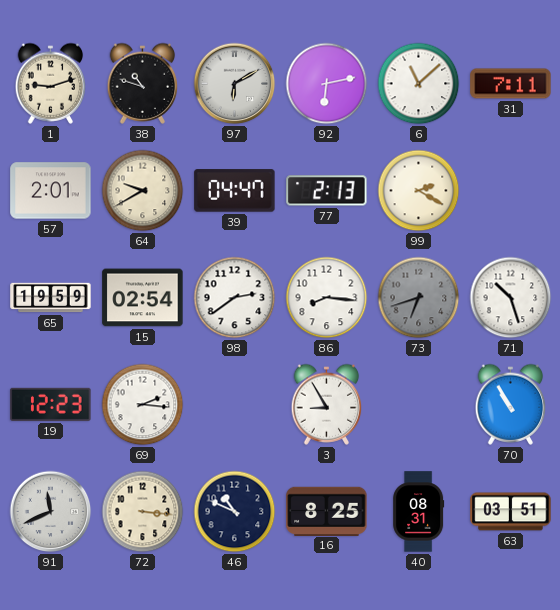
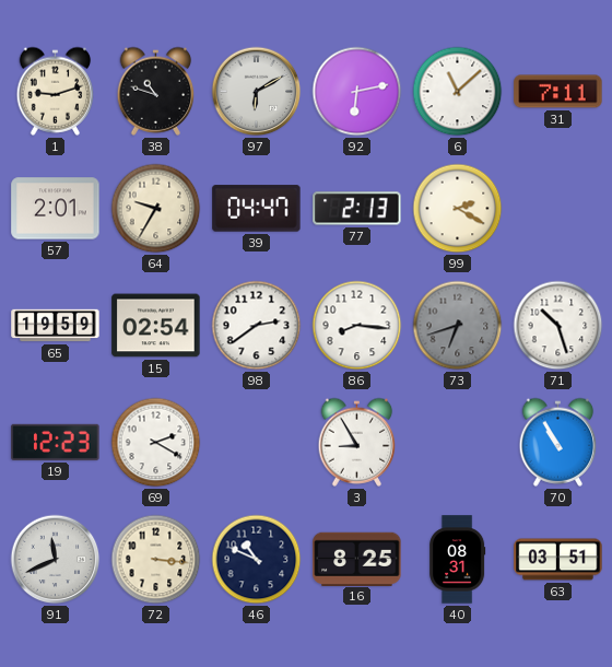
64: 9:40 -> 9:35 (156, 209)
69: 2:16 -> 2:20 (156, 443)
